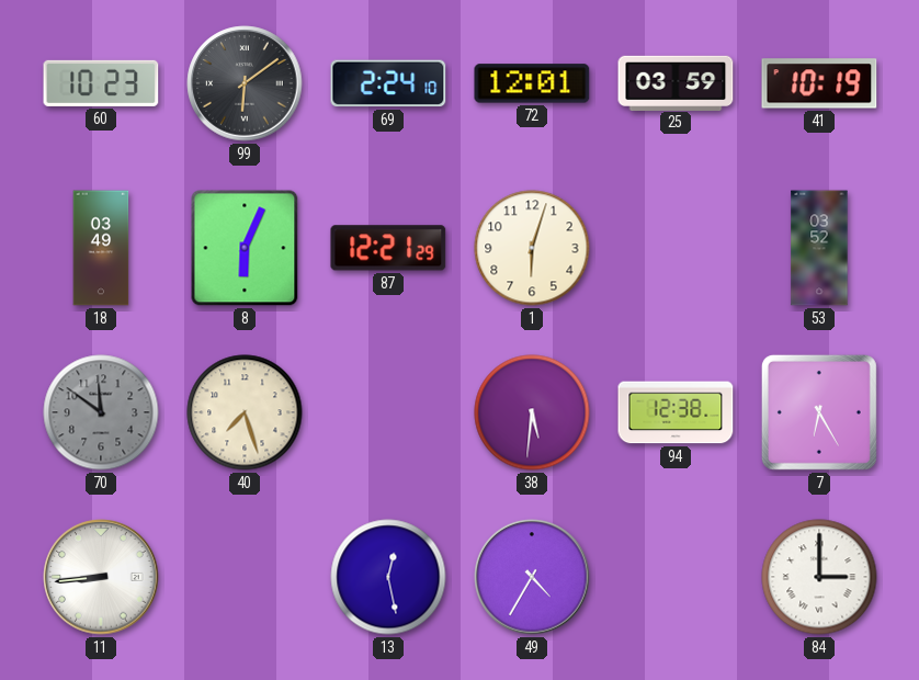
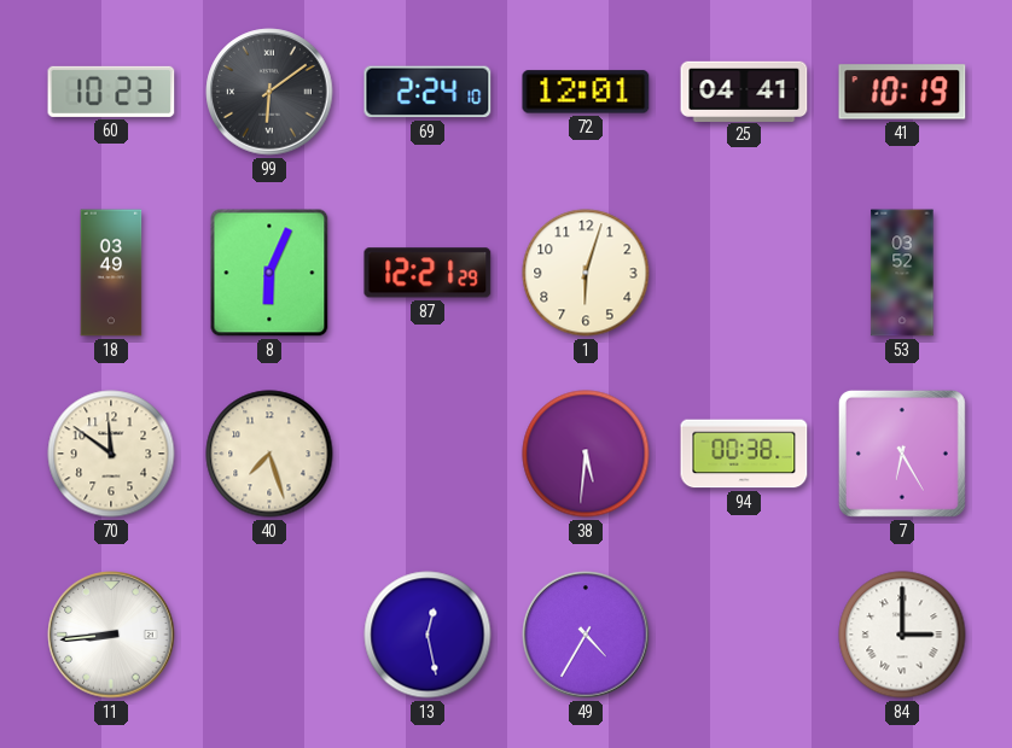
25: 03:59 -> 04:41 (744, 90)
70 dial: grey -> cream (111, 454)
94: 12:38 -> 00:38 (744, 454)
